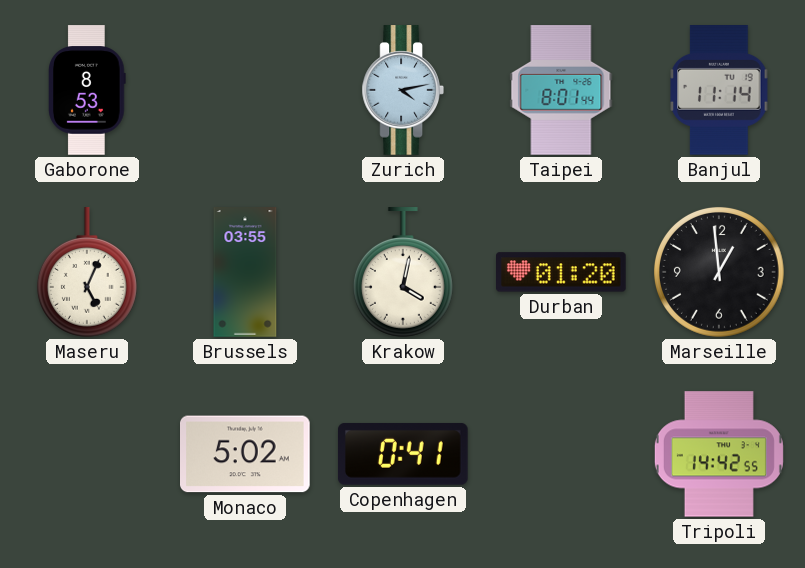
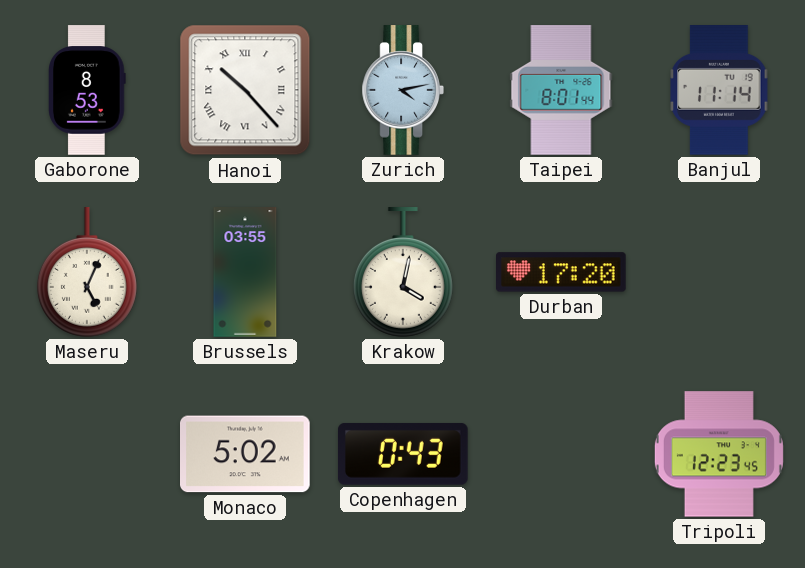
Hanoi: none -> 10:23 (245, 90)
Durban: 01:20 -> 17:20 (562, 272)
Marseille: 12:59 -> none (719, 272)
Copenhagen: 0:41 -> 0:43 (403, 454)
Tripoli: 14:42 -> 12:23 (719, 454)
